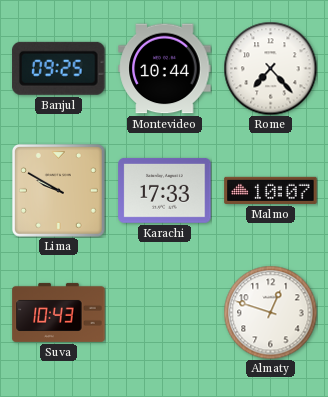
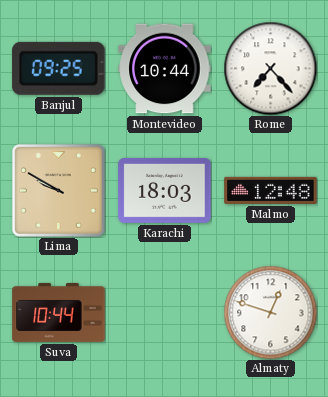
Karachi: 17:33 -> 18:03 (165, 191)
Malmo: 10:07 -> 12:48 (271, 190)
Suva: 10:43 -> 10:44 (59, 312)
